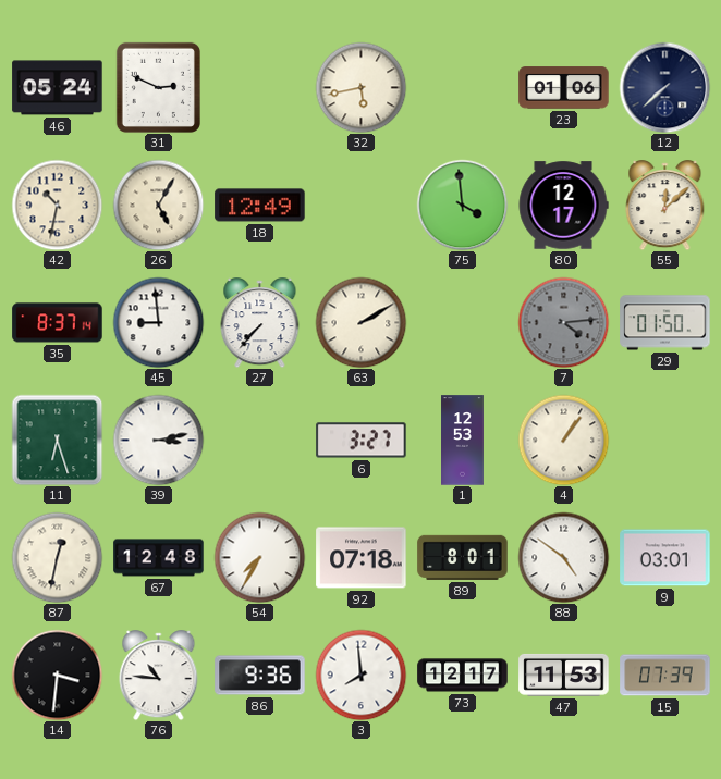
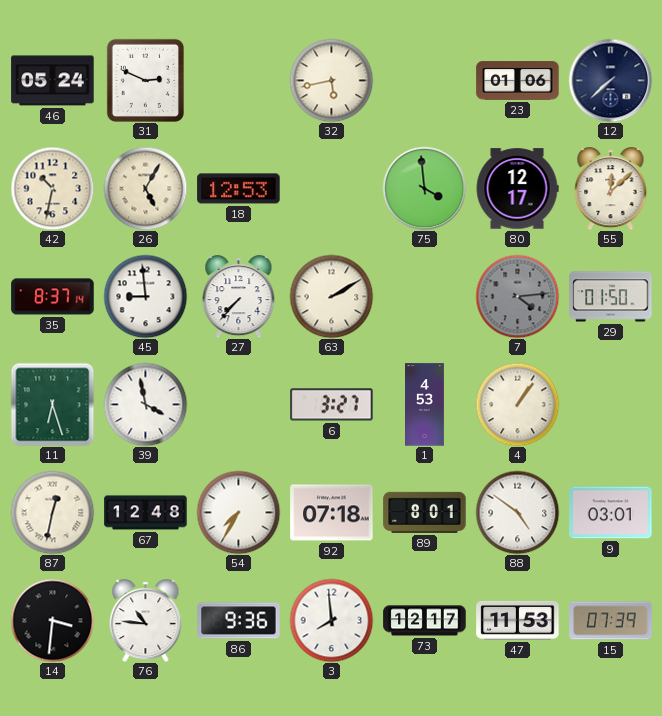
18: 12:49 -> 12:53 (239, 189)
39: 3:13 -> 3:58 (145, 404)
1: 12:53 -> 4:53 (425, 405)
